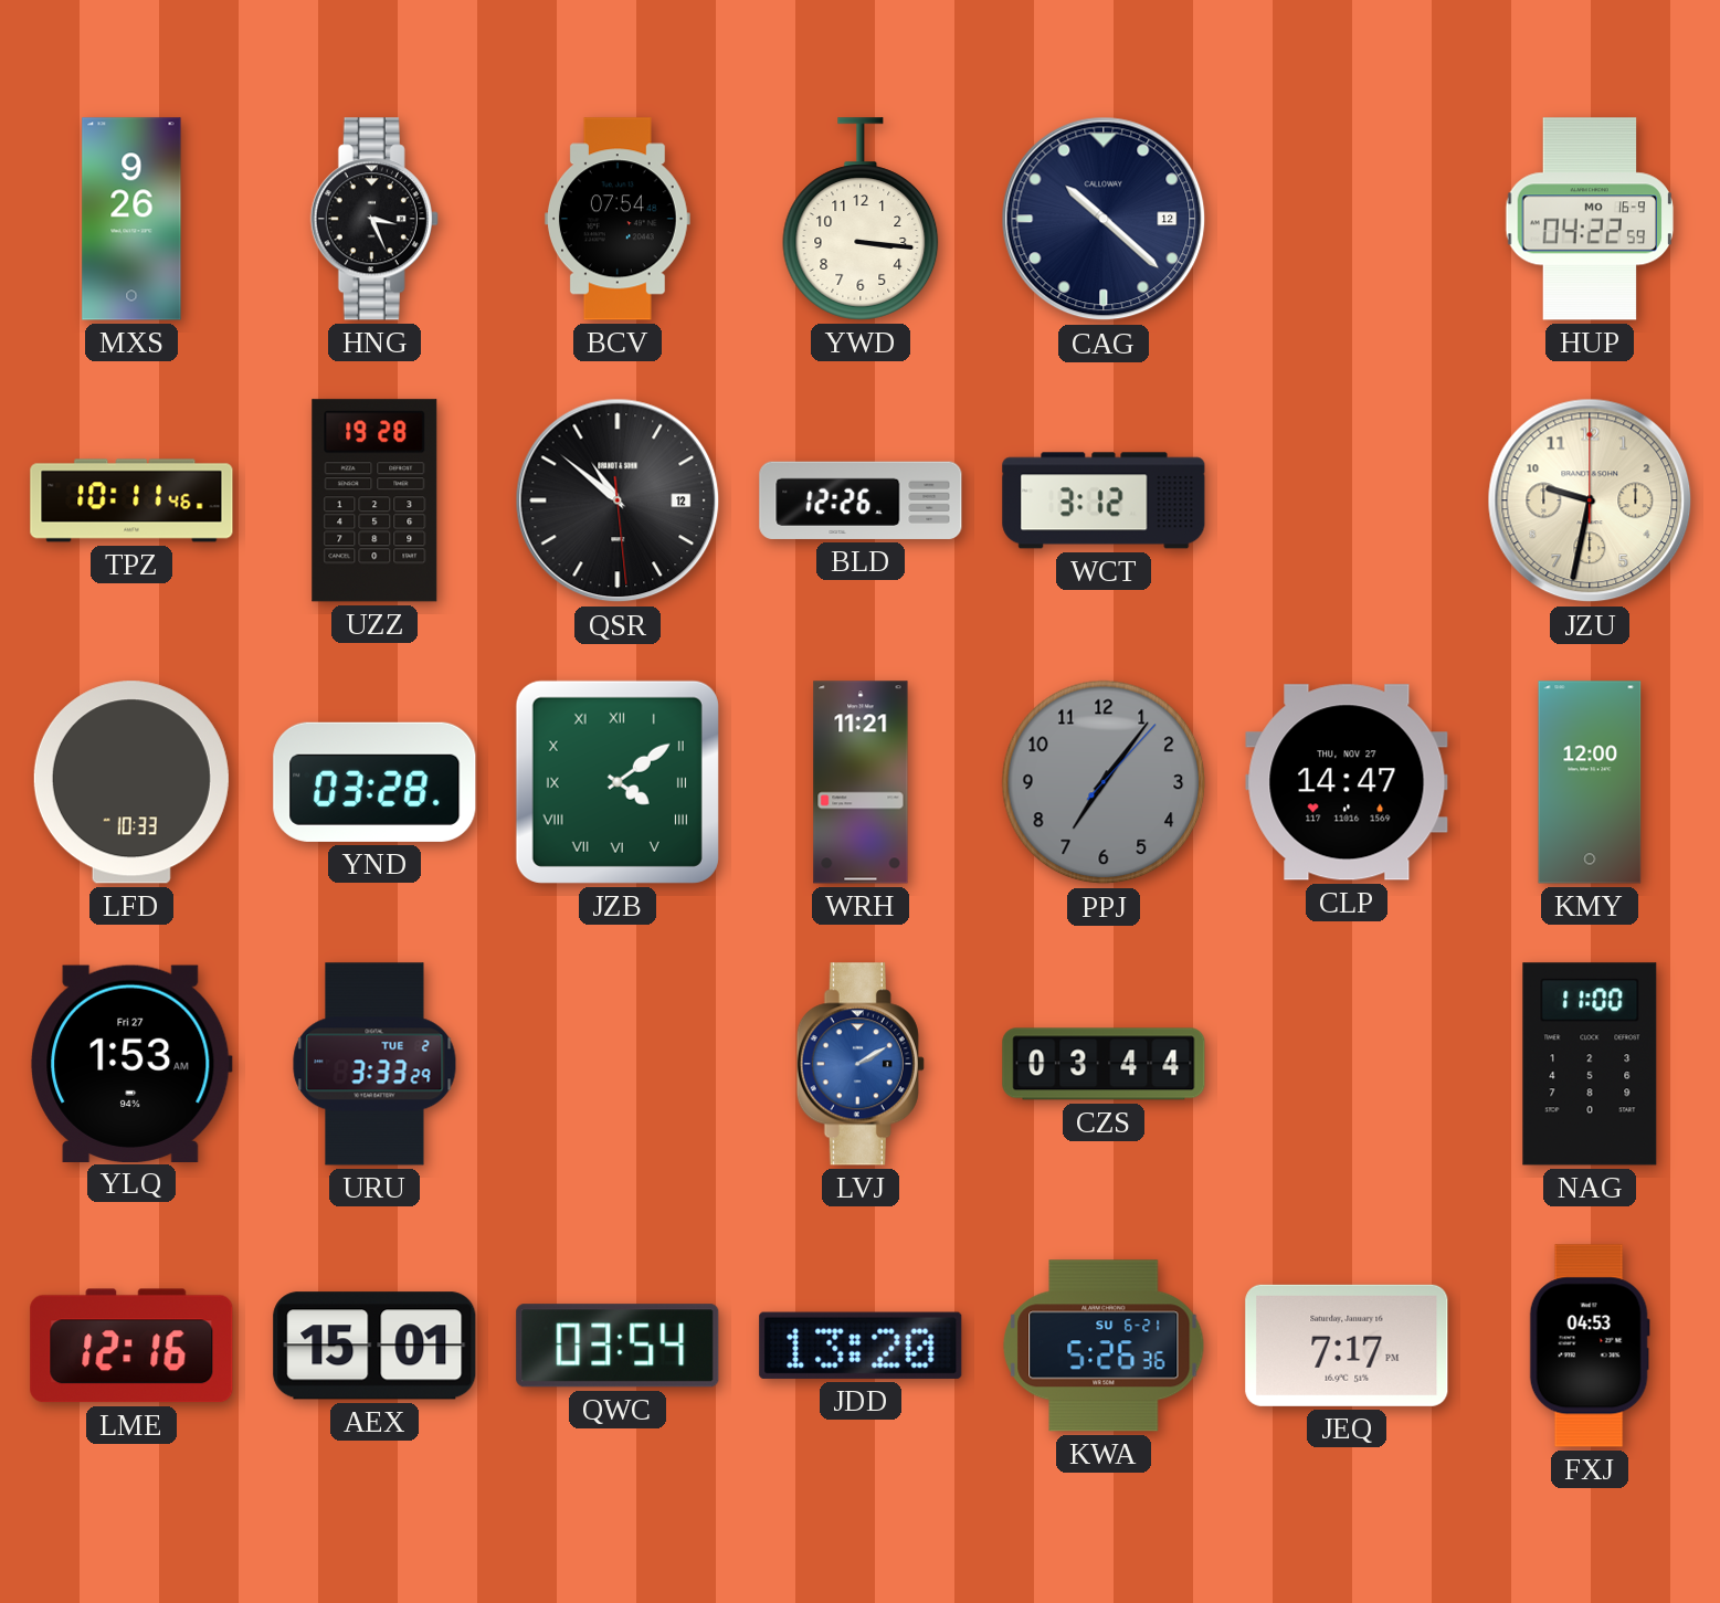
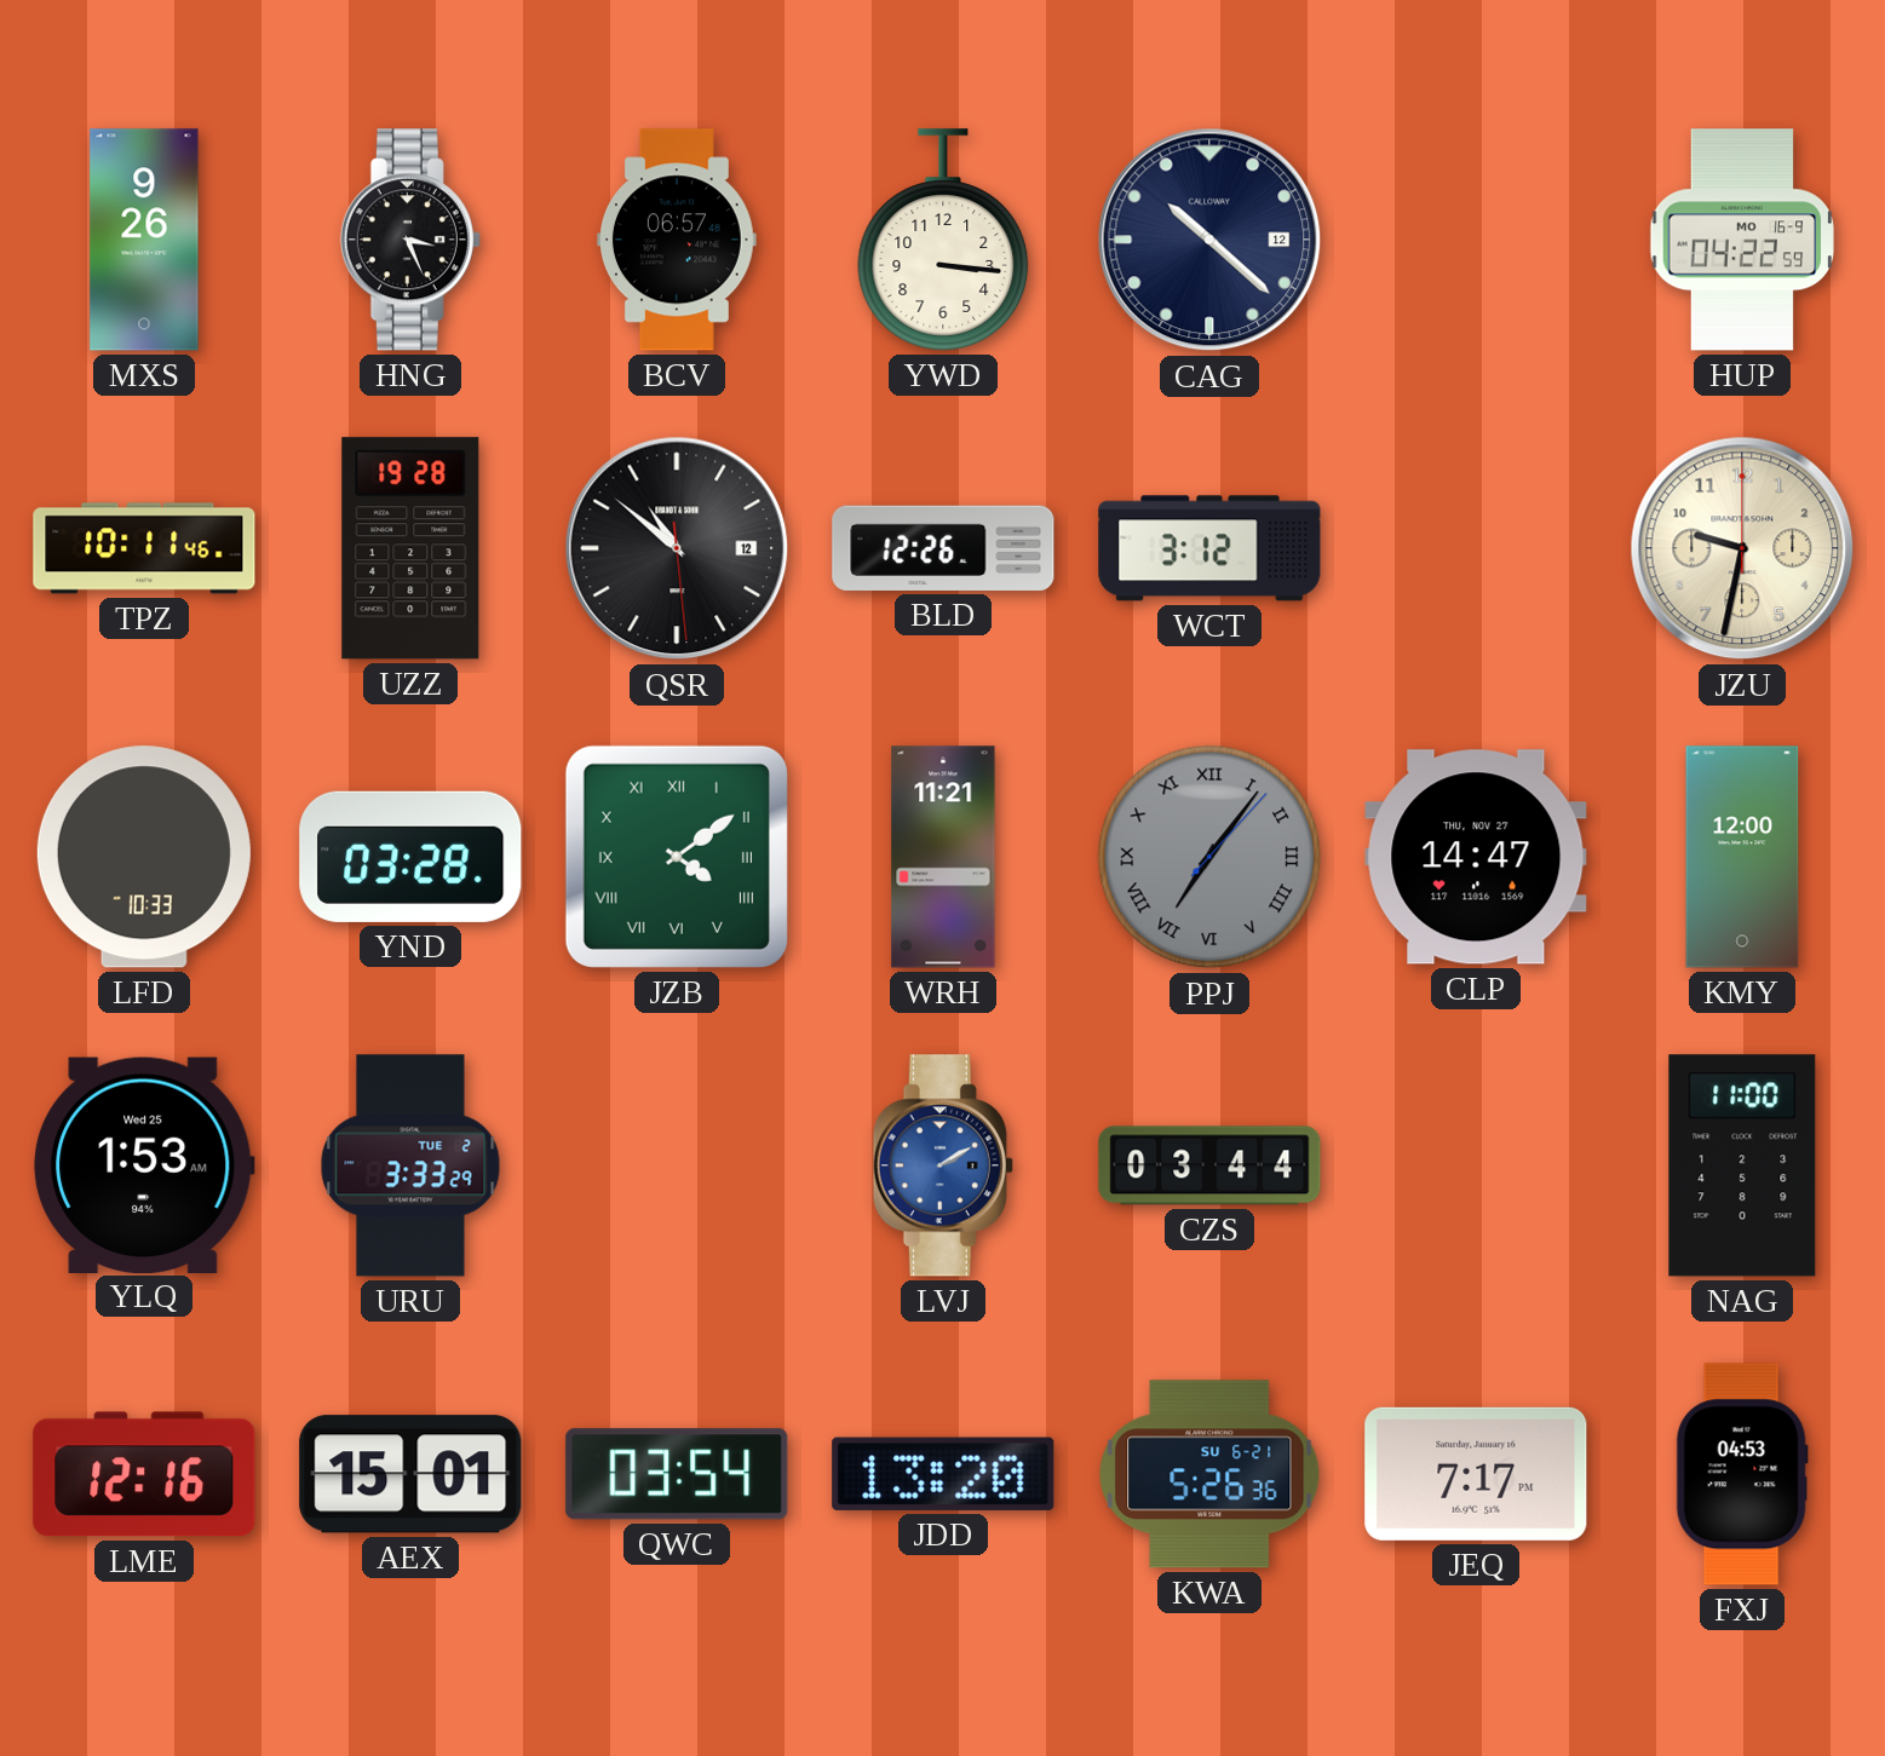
BCV: 07:54 -> 06:57 (677, 240)
PPJ numerals: Arabic -> Roman (1209, 857)
YLQ date: Fri 27 -> Wed 25 (144, 1164)
